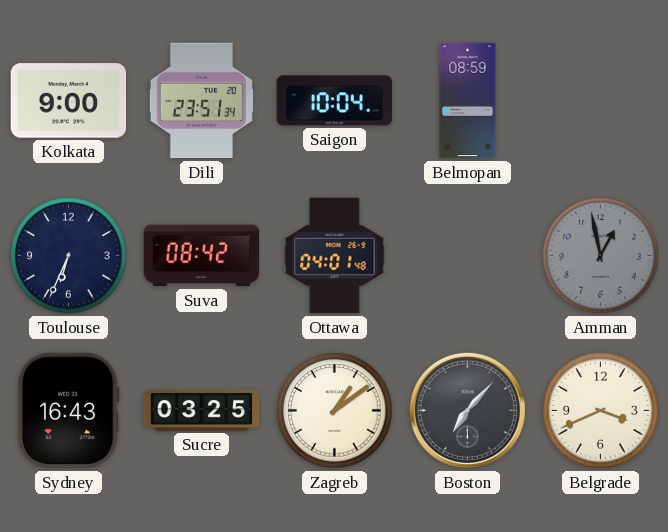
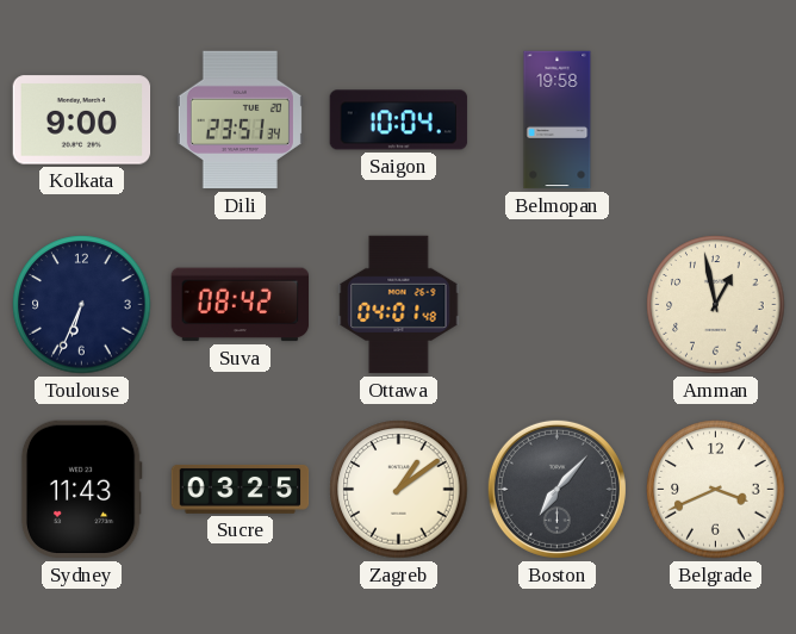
Belmopan: 08:59 -> 19:58 (558, 120)
Amman dial: grey -> cream (716, 305)
Sydney: 16:43 -> 11:43 (81, 490)
